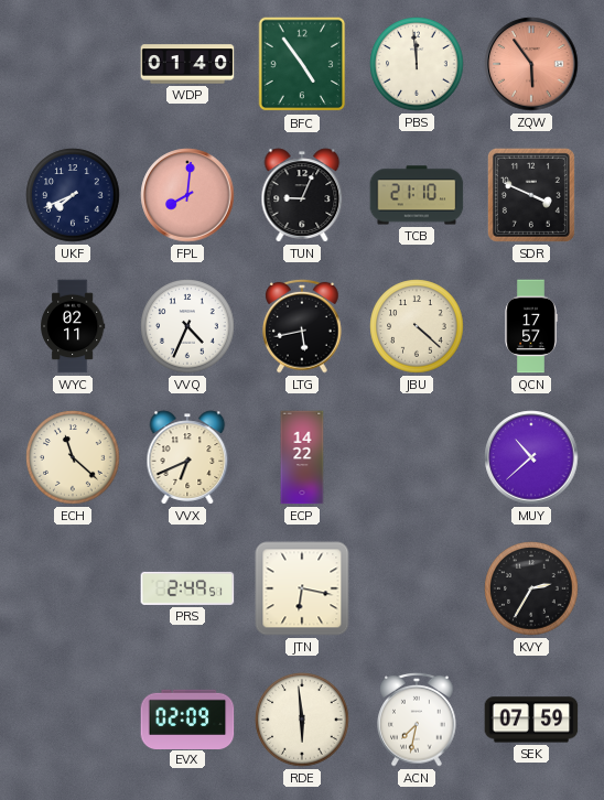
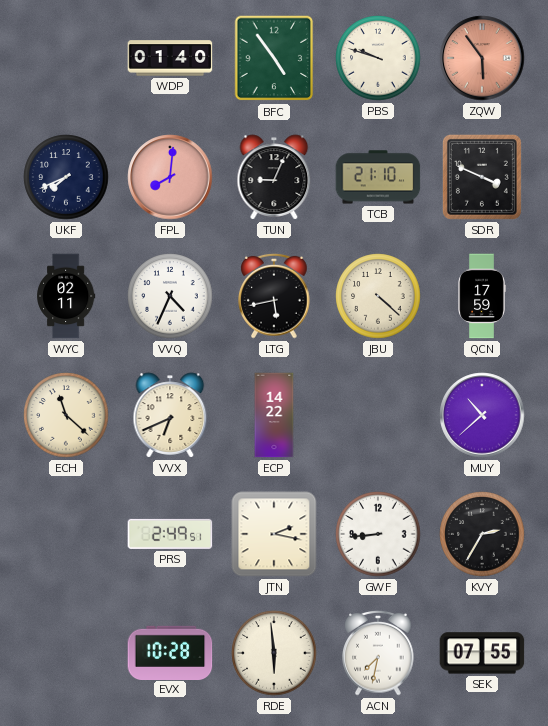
PBS: 11:59 -> 9:48 (378, 58)
QCN: 17:57 -> 17:59 (482, 296)
JTN: 6:17 -> 2:17 (274, 534)
GWF: none -> 8:44 (378, 534)
EVX: 02:09 -> 10:28 (170, 652)
SEK: 07:59 -> 07:55 (482, 653)
